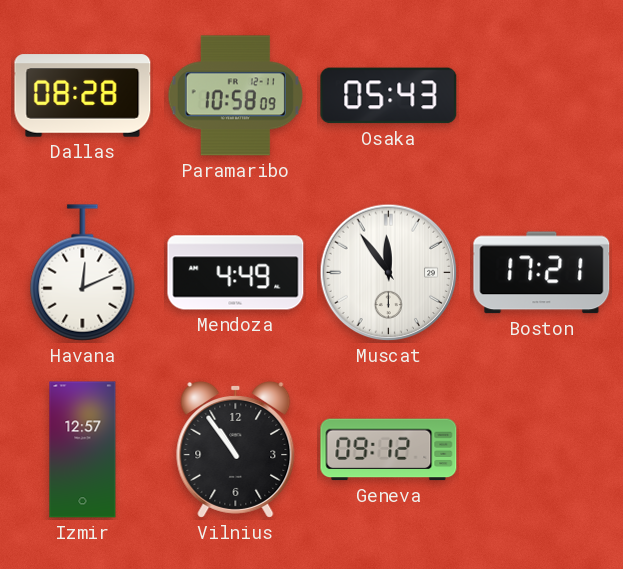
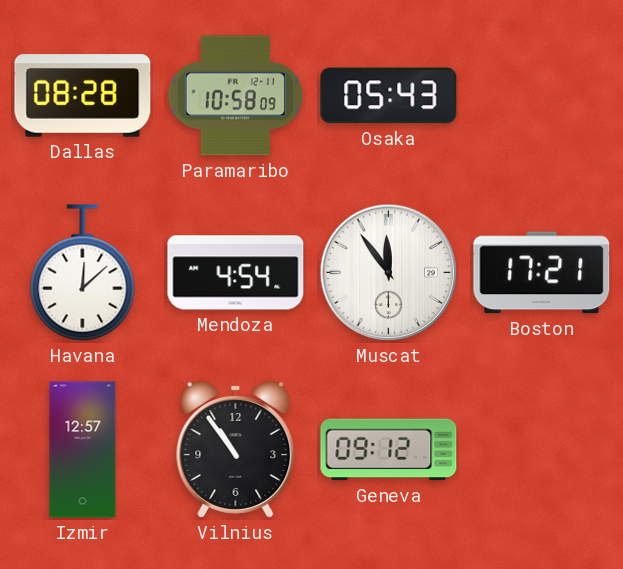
Havana: 12:11 -> 12:08 (83, 273)
Mendoza: 4:49 -> 4:54 (236, 273)
